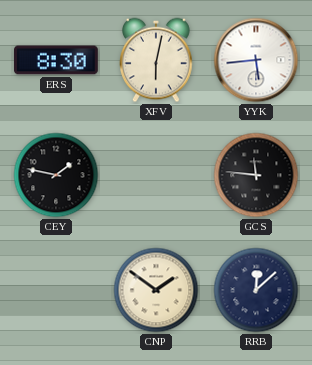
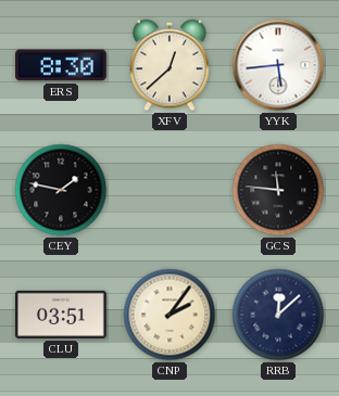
XFV: 6:02 -> 12:38 (171, 65)
CLU: none -> 03:51 (61, 315)
CNP: 1:51 -> 2:06 (169, 315)
